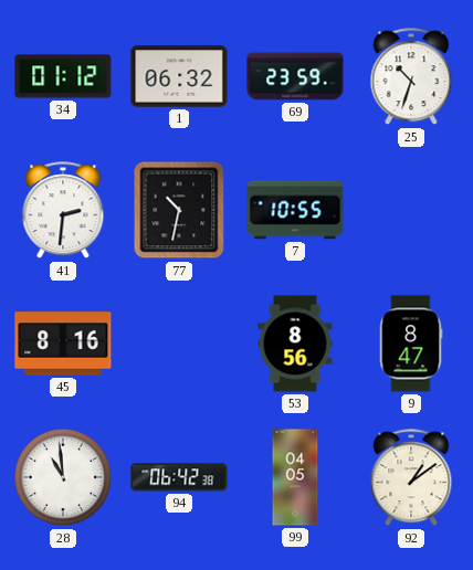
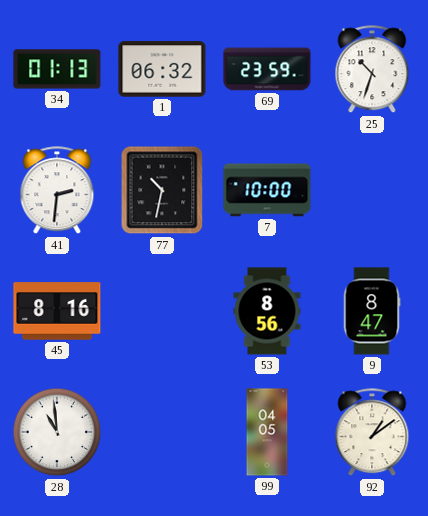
34: 01:12 -> 01:13 (57, 69)
7: 10:55 -> 10:00 (267, 190)
94: 06:42 -> none (179, 477)
